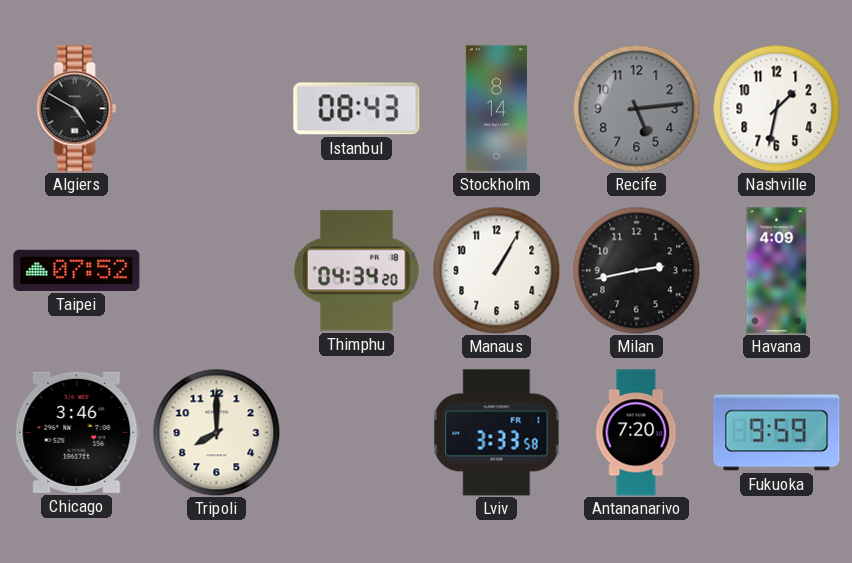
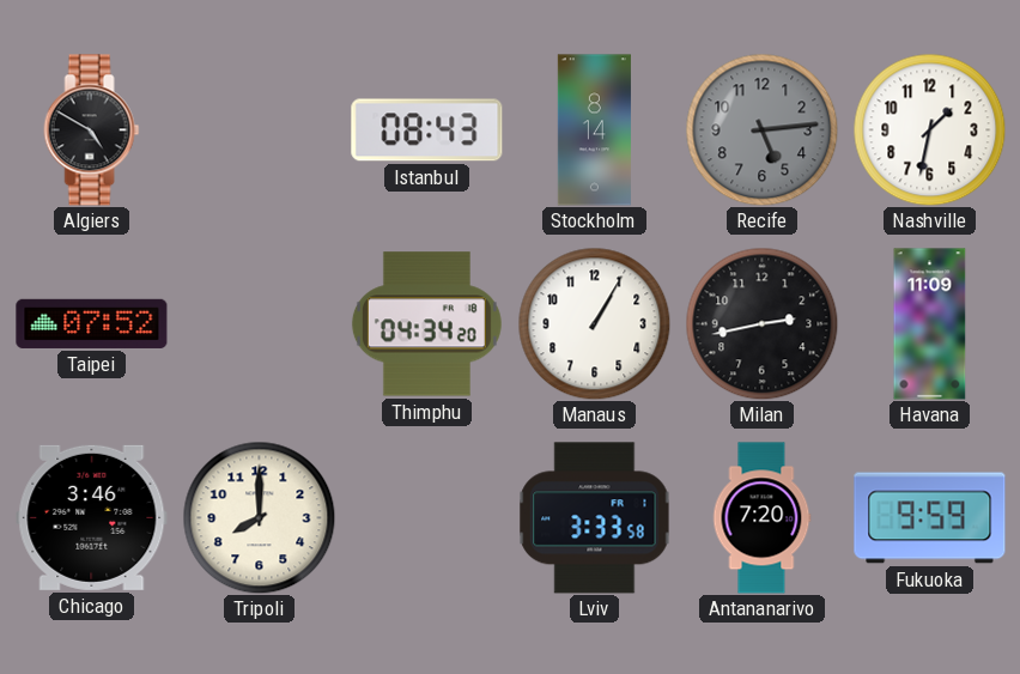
Havana: 4:09 -> 11:09 (930, 324)
